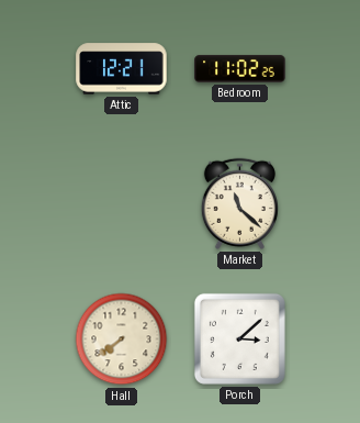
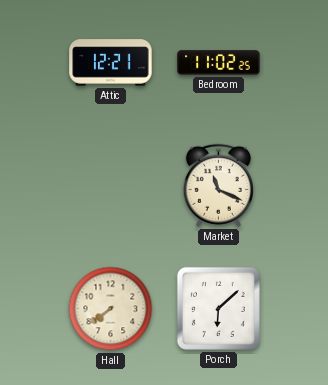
Market: 11:22 -> 11:19 (218, 185)
Porch: 3:08 -> 6:08 (218, 308)
